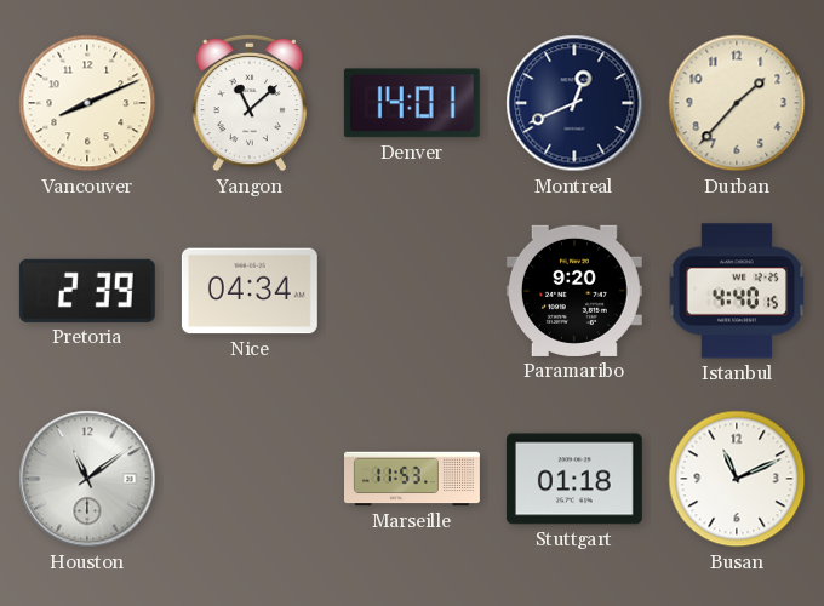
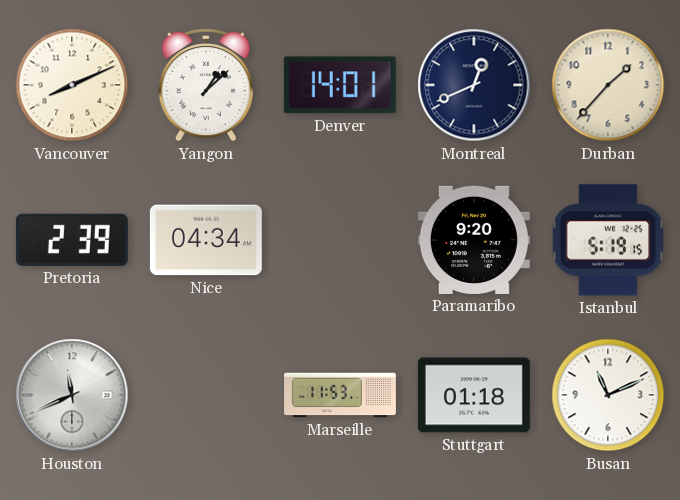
Yangon: 11:08 -> 1:08 (206, 85)
Istanbul: 4:40 -> 5:19 (608, 240)
Houston: 11:09 -> 11:41 (72, 395)
